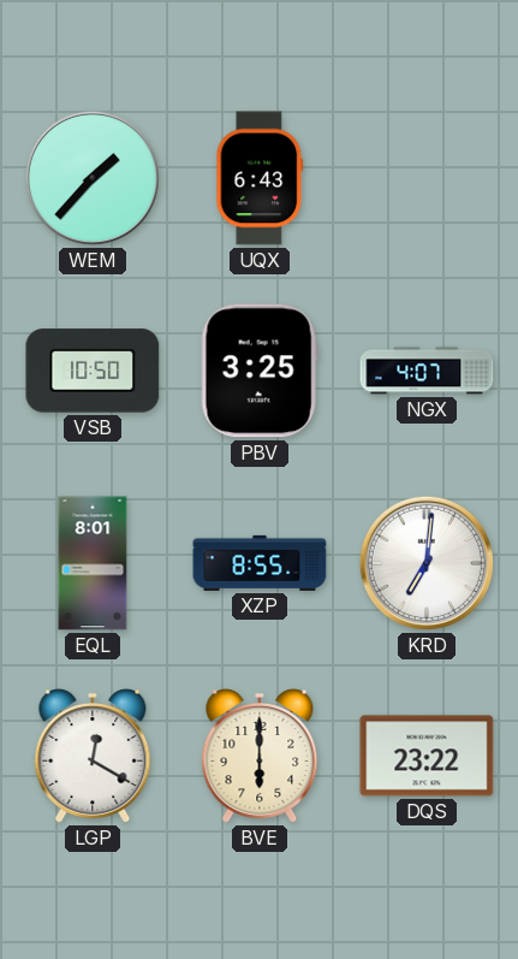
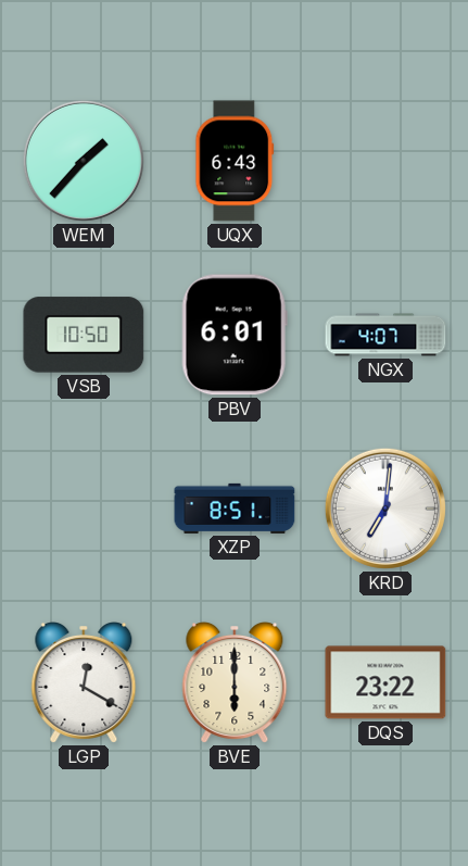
PBV: 3:25 -> 6:01 (235, 335)
EQL: 8:01 -> none (93, 563)
XZP: 8:55 -> 8:51 (235, 509)
